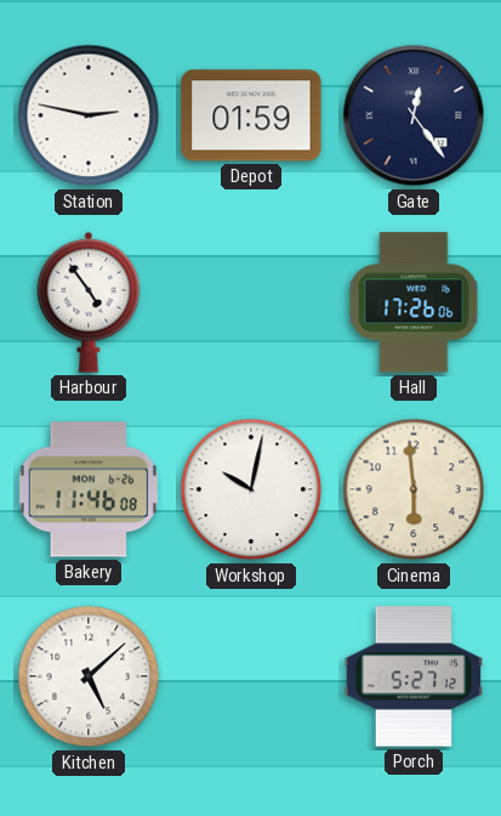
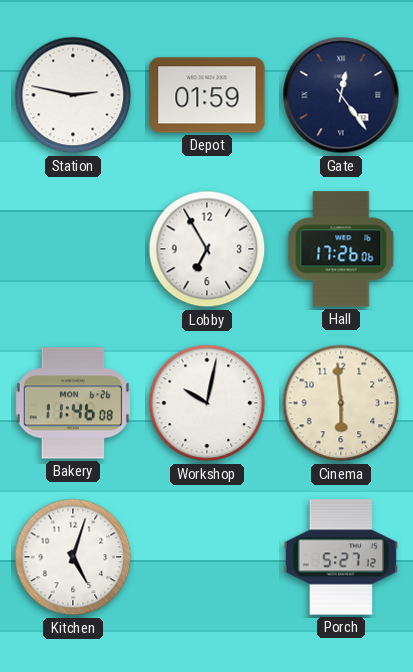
Harbour: 4:54 -> none (89, 302)
Lobby: none -> 6:55 (207, 249)
Kitchen: 5:08 -> 5:03 (73, 557)
